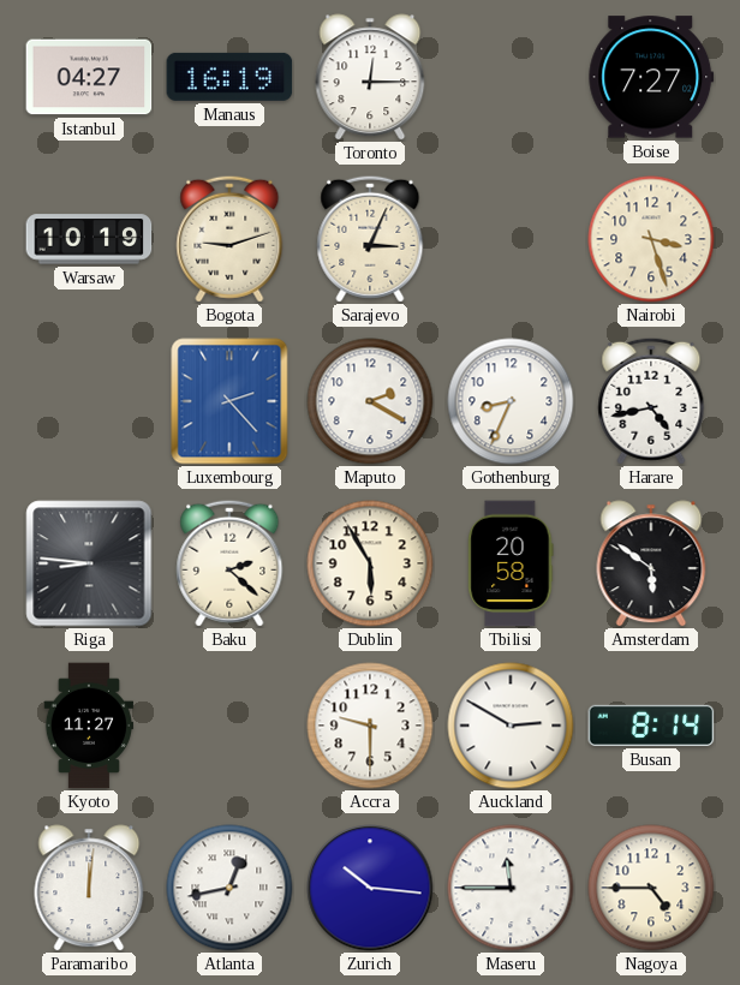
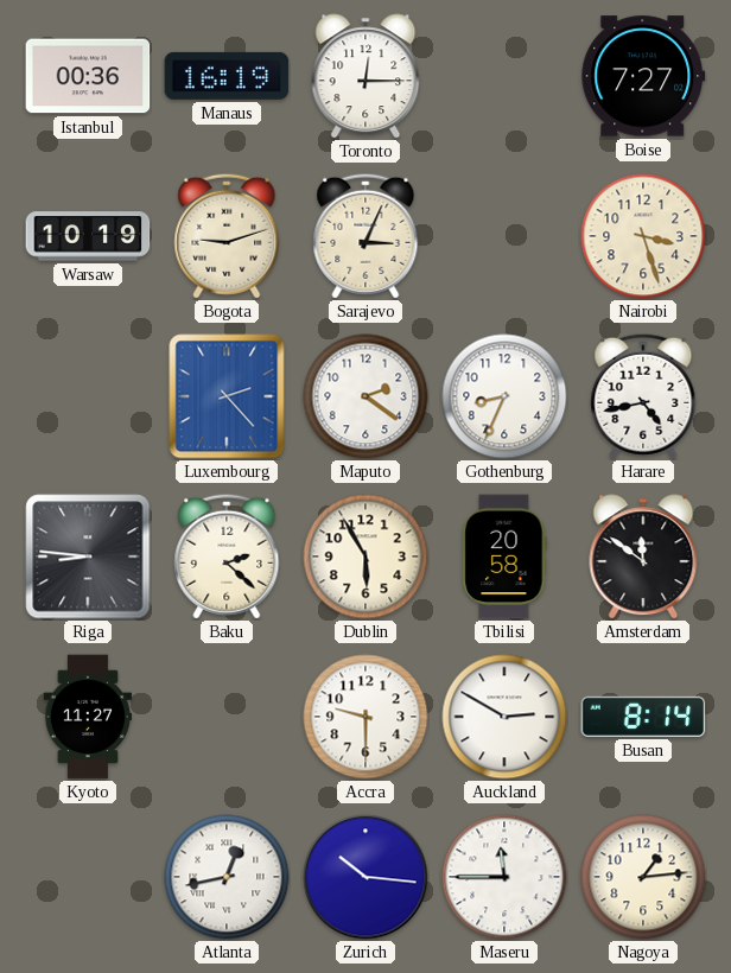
Istanbul: 04:27 -> 00:36 (88, 76)
Maputo: 2:20 -> 2:21 (366, 396)
Amsterdam: 5:51 -> 11:51 (643, 557)
Paramaribo: 12:01 -> none (89, 888)
Nagoya: 4:45 -> 1:14 (643, 877)
